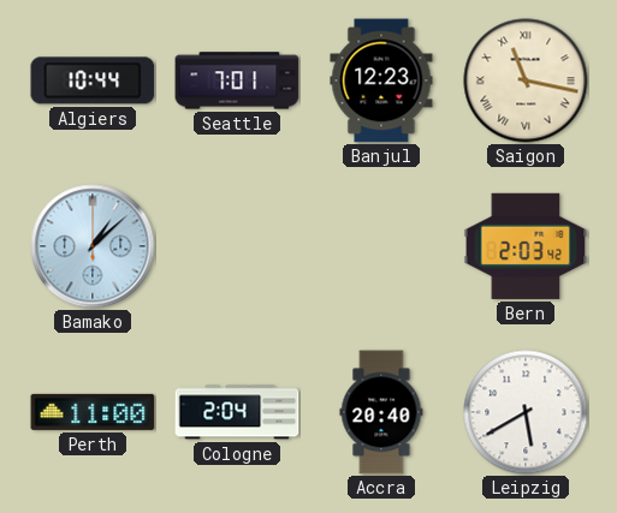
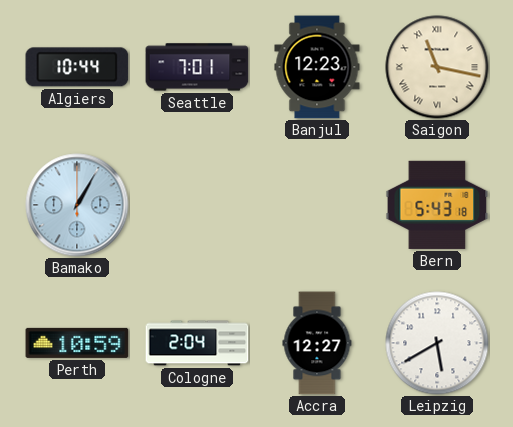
Bamako: 1:08 -> 1:05 (77, 205)
Bern: 2:03 -> 5:43 (437, 205)
Perth: 11:00 -> 10:59 (77, 343)
Accra: 20:40 -> 12:27 (317, 343)
